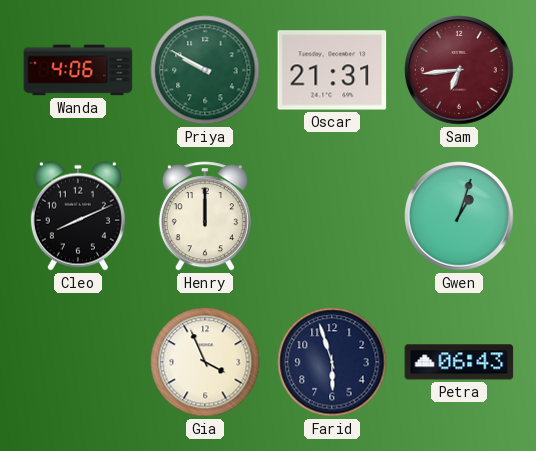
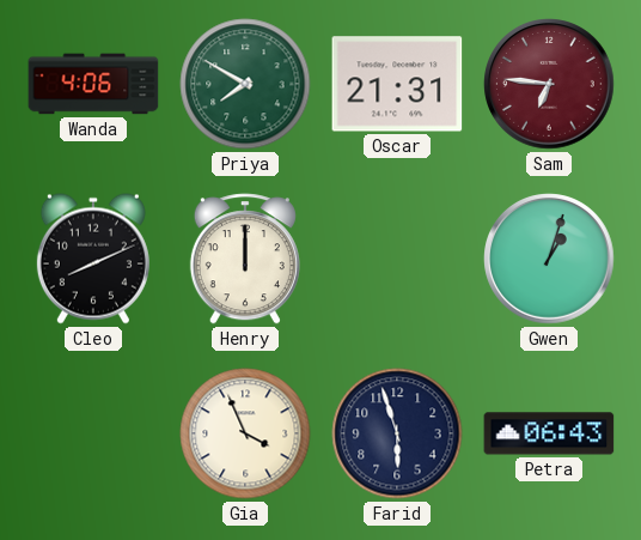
Priya: 9:50 -> 7:50 (245, 84)
Sam: 6:44 -> 6:46 (549, 84)
